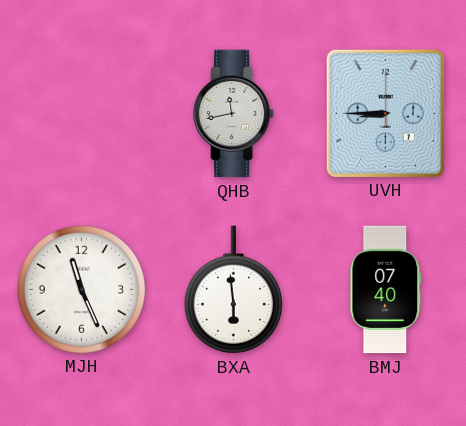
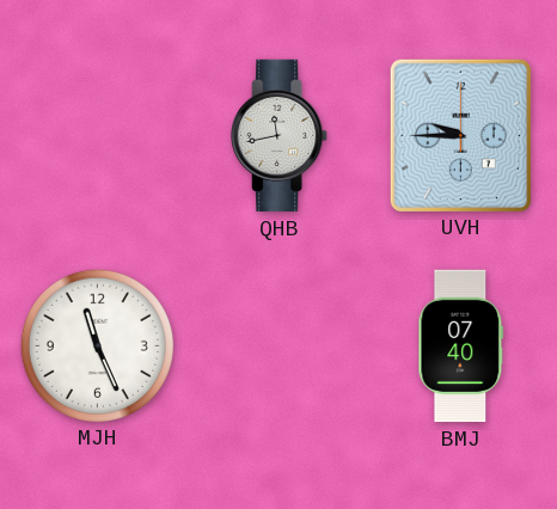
UVH: 8:45 -> 9:45 (460, 135)
BXA: 5:59 -> none (233, 290)
